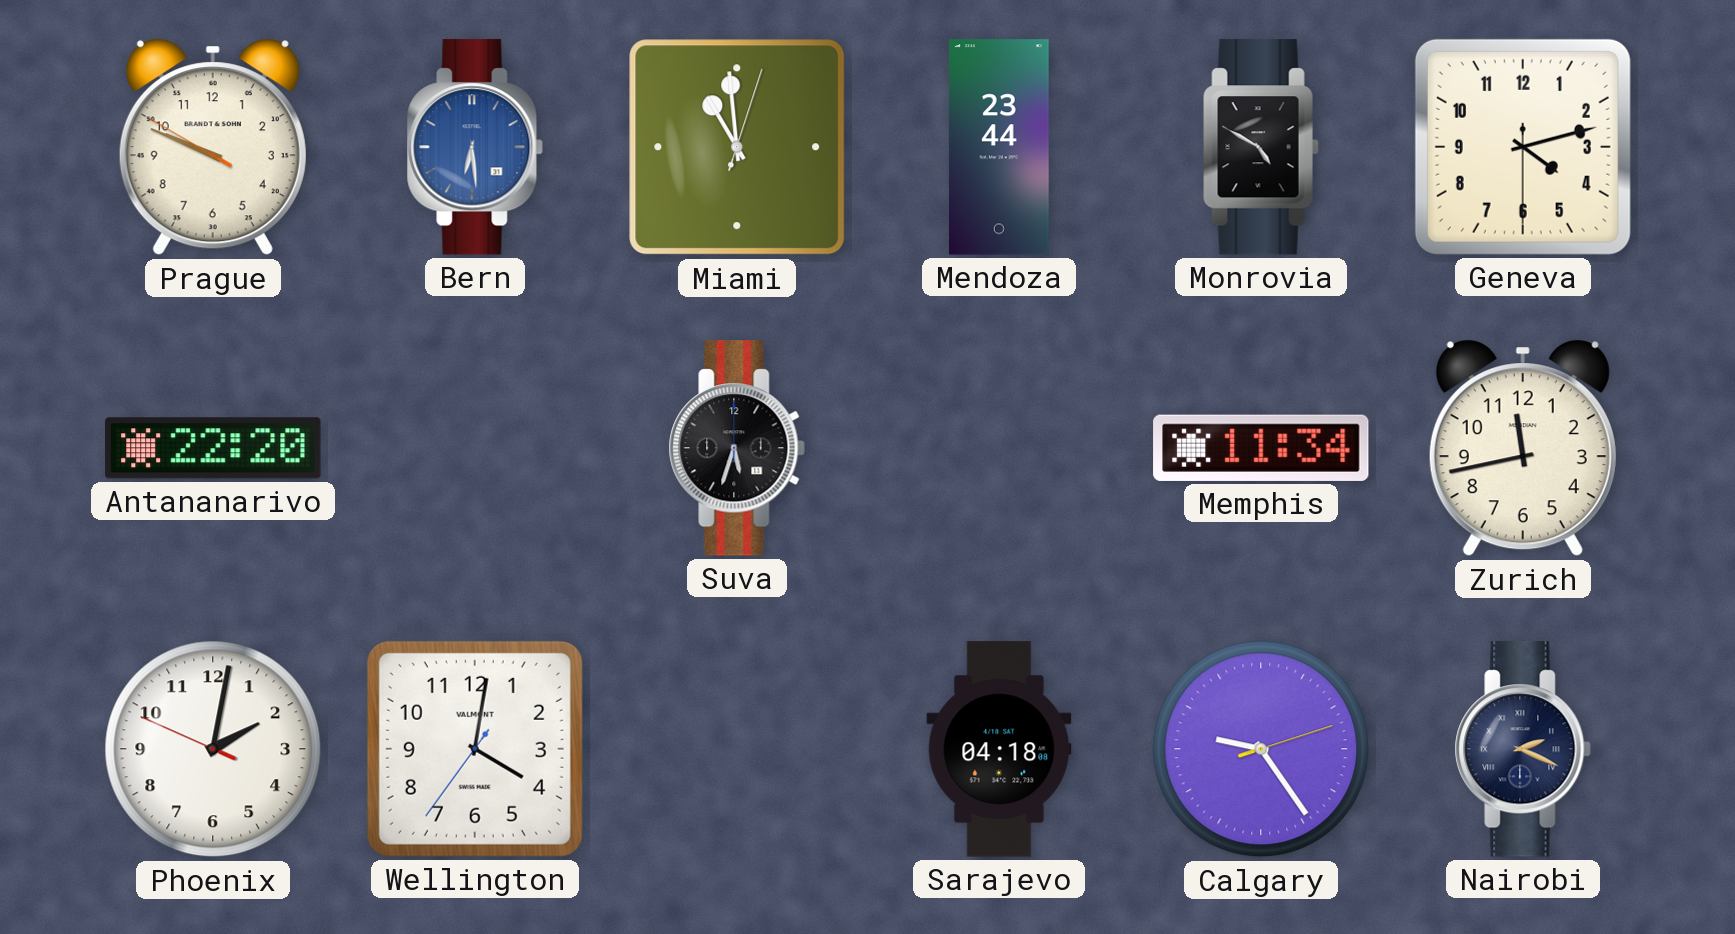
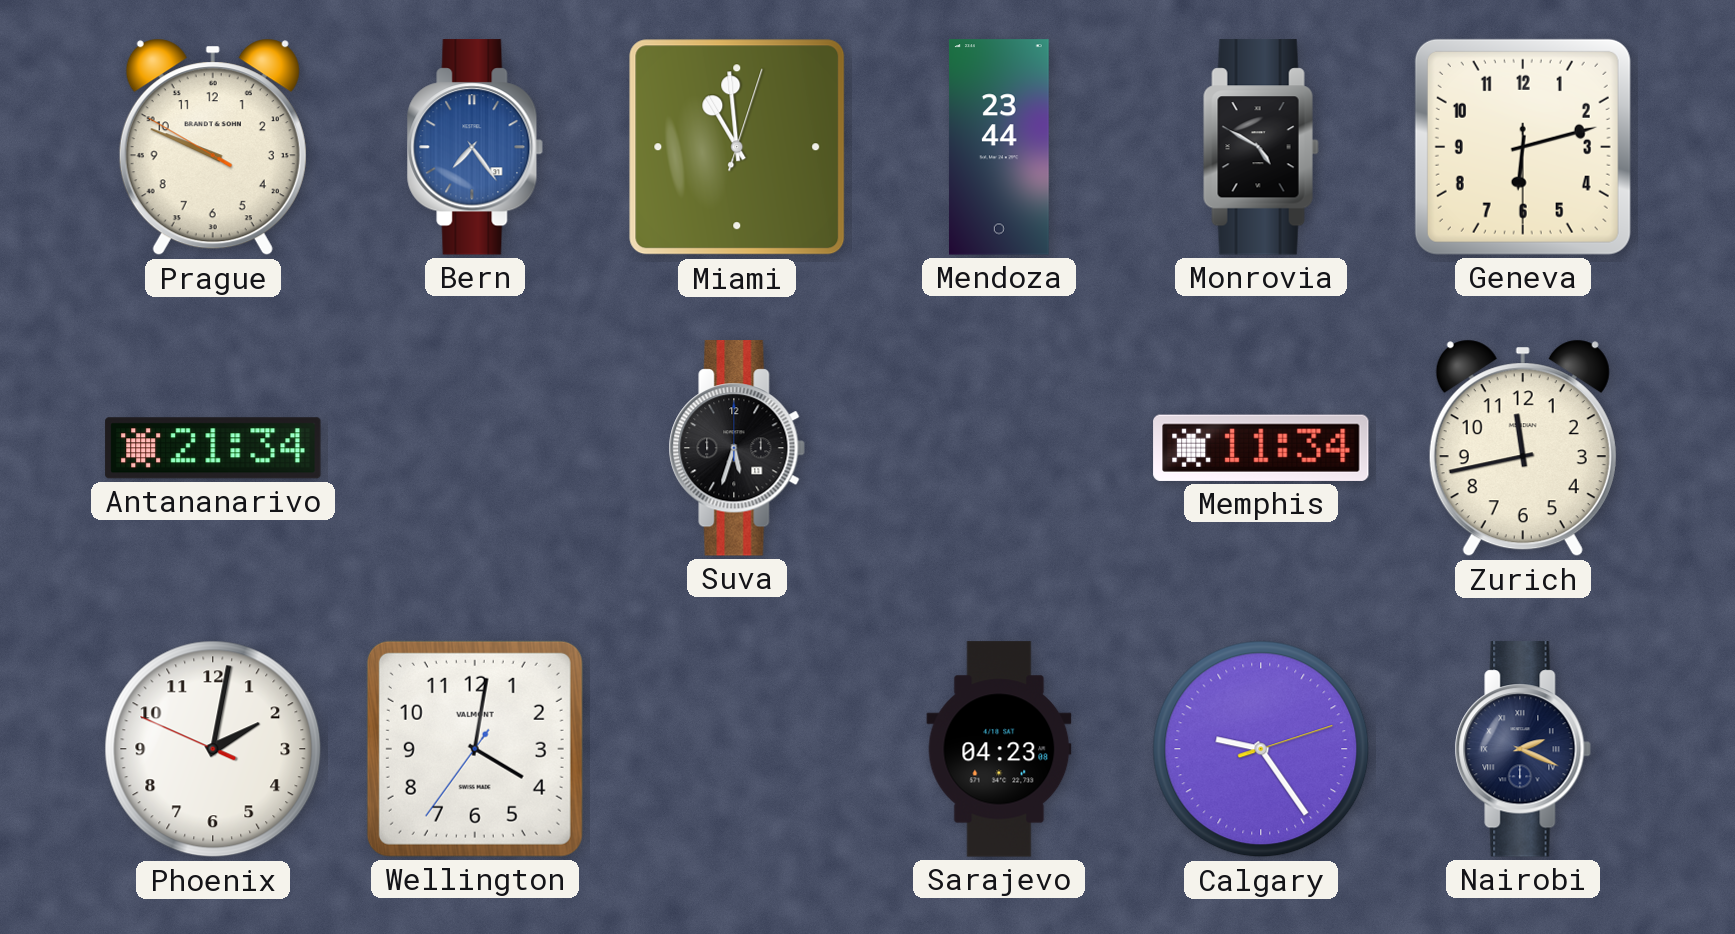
Bern: 6:29 -> 7:24 (475, 147)
Geneva: 4:12 -> 6:12 (1523, 147)
Antananarivo: 22:20 -> 21:34 (213, 448)
Sarajevo: 04:18 -> 04:23 (999, 749)
